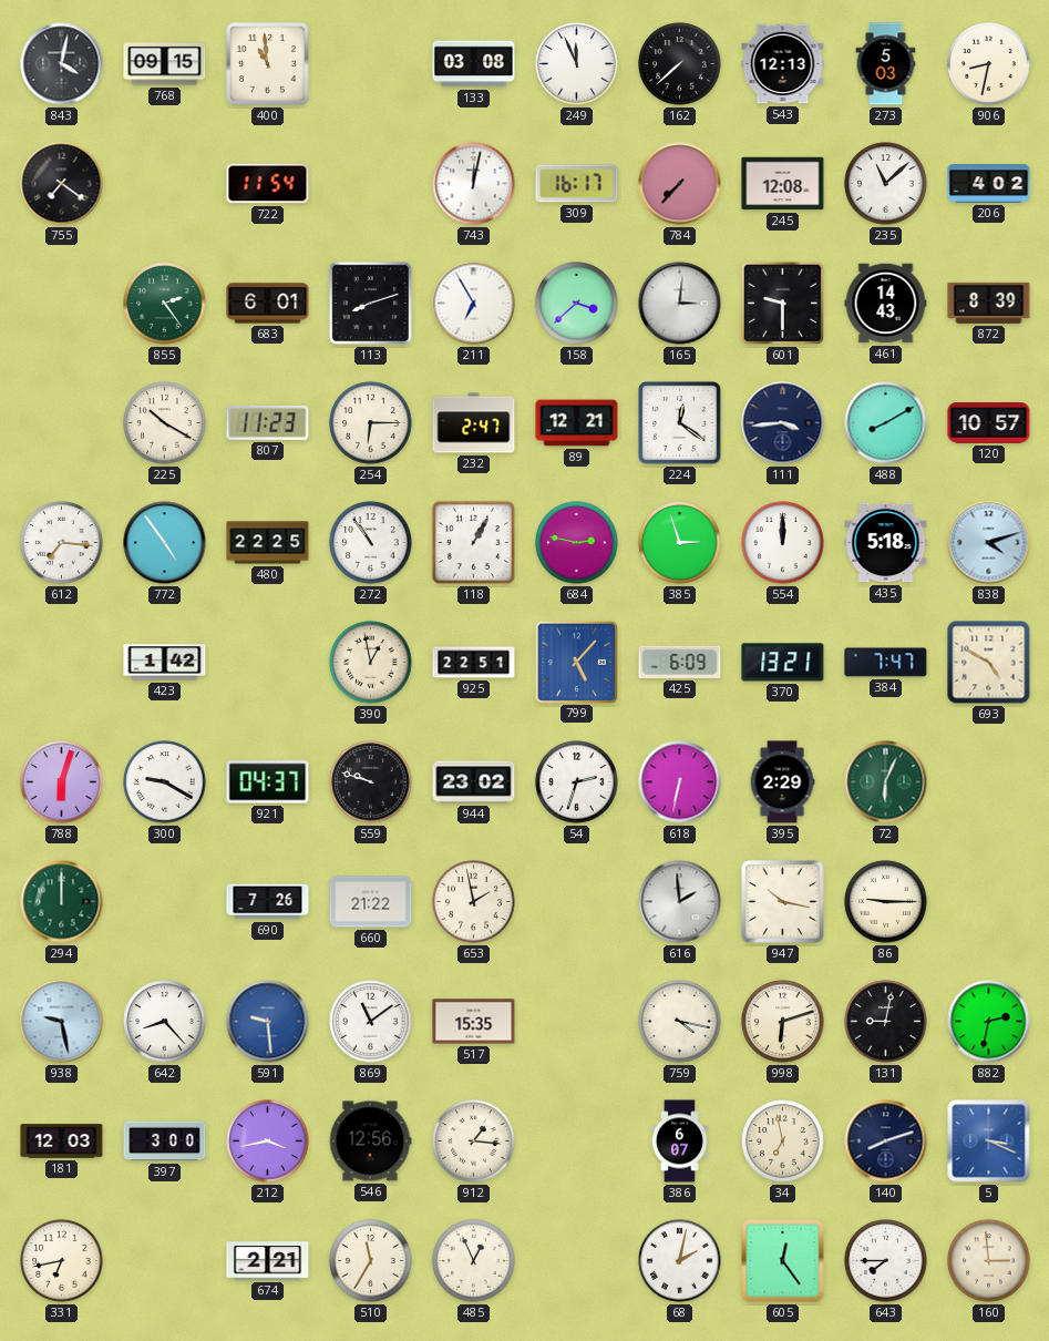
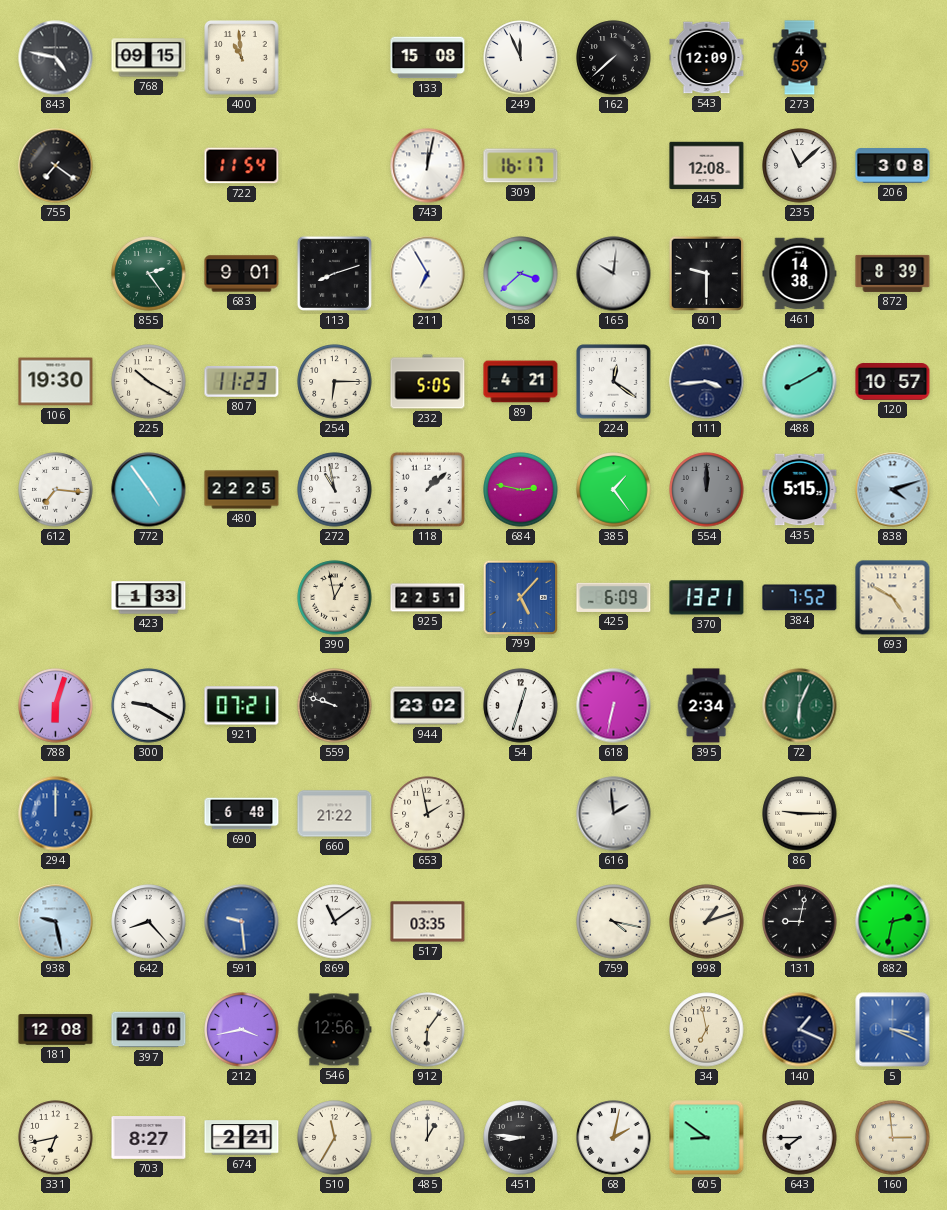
843: 4:02 -> 4:47 (56, 58)
133: 03:08 -> 15:08 (428, 58)
543: 12:13 -> 12:09 (707, 58)
273: 5:03 -> 4:59 (800, 58)
906: 8:32 -> none (989, 64)
784: 7:37 -> none (680, 184)
206: 4:02 -> 3:08 (893, 166)
683: 6:01 -> 9:01 (242, 274)
165: 3:01 -> 10:01 (614, 274)
461: 14:43 -> 14:38 (800, 274)
106: none -> 19:30 (56, 382)
232: 2:47 -> 5:05 (428, 382)
89: 12:21 -> 4:21 (521, 382)
272: 10:54 -> 10:58 (335, 490)
118: 1:05 -> 1:08 (427, 489)
385: 2:57 -> 1:24 (614, 490)
554 dial: white -> grey (707, 490)
435: 5:18 -> 5:15 (800, 490)
423: 1:42 -> 1:33 (149, 598)
384: 7:47 -> 7:52 (800, 598)
921: 04:37 -> 07:21 (242, 706)
54: 2:33 -> 12:33 (521, 706)
395: 2:29 -> 2:34 (706, 706)
294 dial: green -> blue (56, 814)
690: 7:26 -> 6:48 (242, 814)
947: 10:17 -> none (783, 902)
517: 15:35 -> 03:35 (428, 922)
998: 6:12 -> 1:12 (707, 922)
181: 12:03 -> 12:08 (56, 1030)
397: 3:00 -> 21:00 (149, 1030)
912: 1:16 -> 6:06 (428, 1030)
386: 6:07 -> none (679, 1142)
140: 8:12 -> 1:19 (800, 1030)
703: none -> 8:27 (149, 1138)
485: 12:56 -> 1:00 (428, 1138)
451: none -> 8:46 (521, 1138)
605: 12:24 -> 8:51 (707, 1138)
